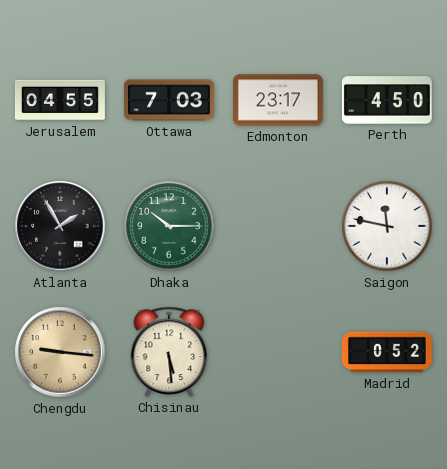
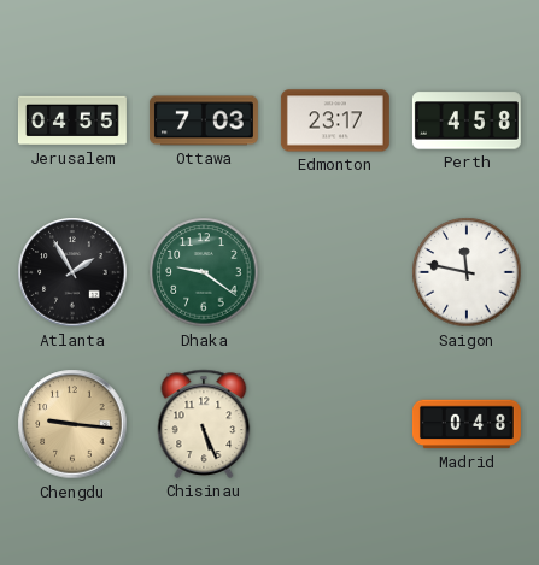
Perth: 4:50 -> 4:58 (467, 120)
Dhaka: 10:15 -> 9:21 (204, 272)
Chisinau: 5:29 -> 5:26 (204, 424)
Madrid: 0:52 -> 0:48 (467, 424)
